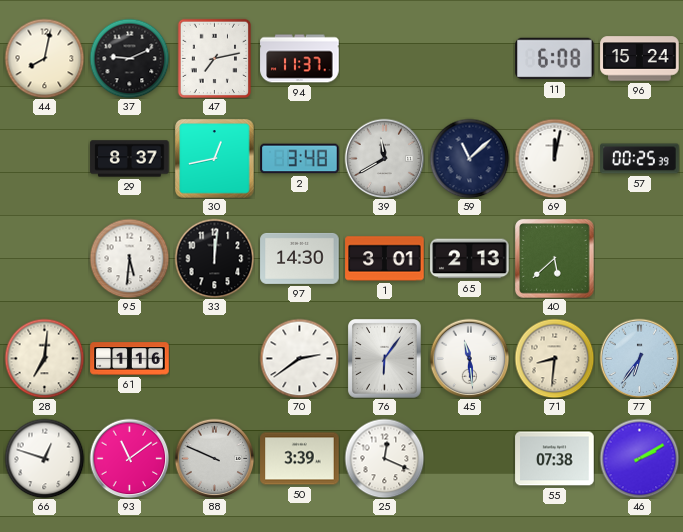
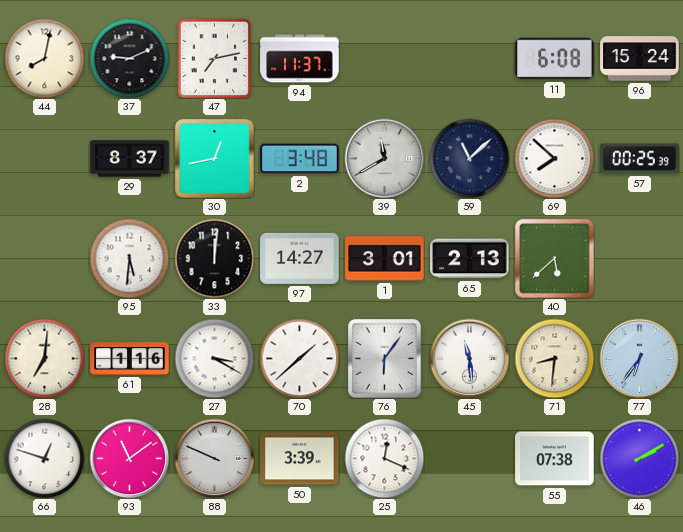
69: 12:02 -> 7:52 (554, 158)
97: 14:30 -> 14:27 (300, 258)
27: none -> 3:20 (214, 358)
70: 2:39 -> 1:38 (299, 358)
